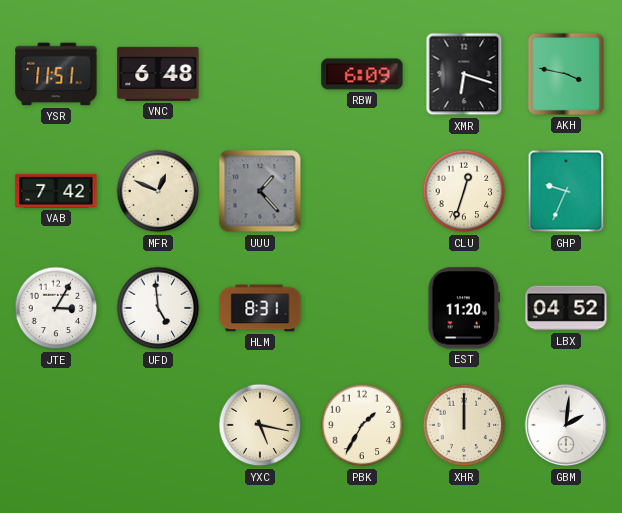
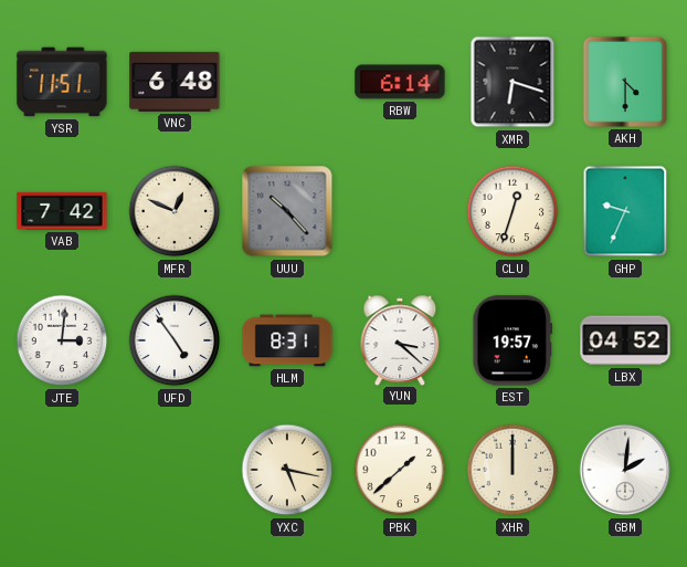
RBW: 6:09 -> 6:14 (400, 82)
AKH: 3:47 -> 4:30 (625, 82)
UUU: 1:23 -> 10:23 (287, 211)
JTE: 3:05 -> 3:01 (62, 340)
UFD: 4:59 -> 4:54 (175, 340)
YUN: none -> 3:22 (400, 339)
EST: 11:20 -> 19:57 (512, 340)
PBK: 1:35 -> 1:38 (400, 470)
